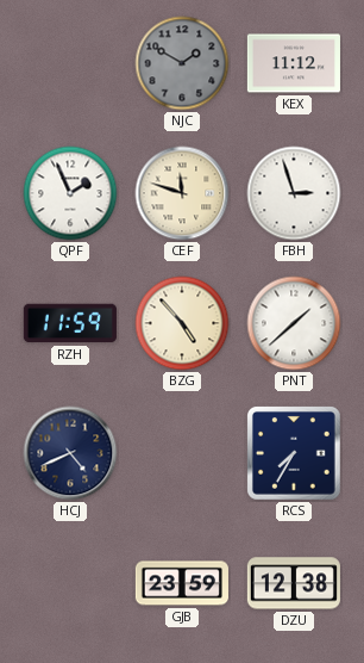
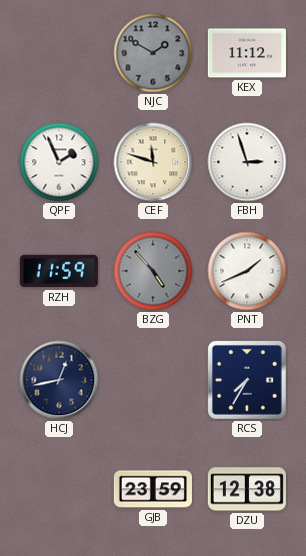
BZG dial: cream -> grey (153, 271)
PNT: 1:38 -> 1:41 (247, 271)
HCJ: 4:41 -> 12:43 (59, 380)
